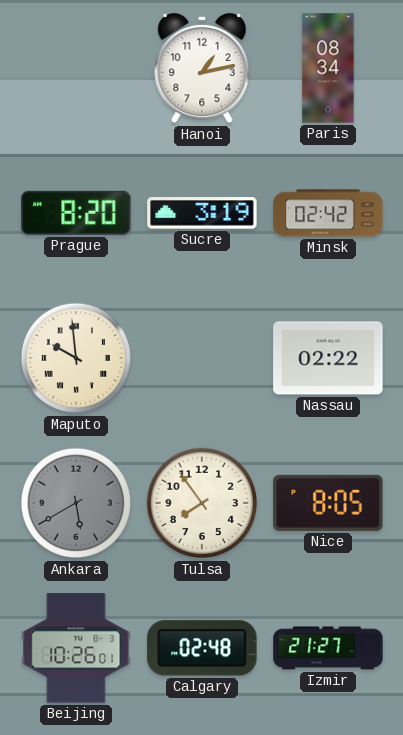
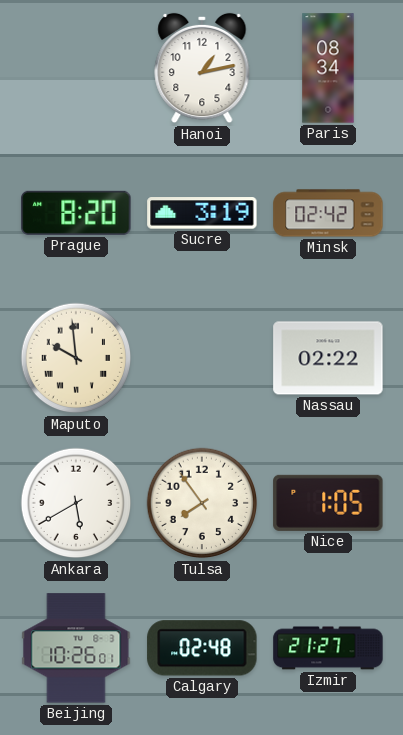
Ankara dial: grey -> white (76, 503)
Nice: 8:05 -> 1:05 (328, 503)
